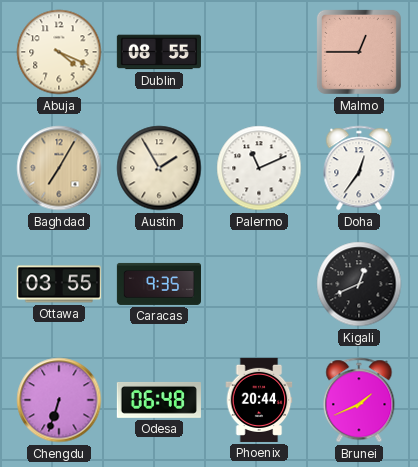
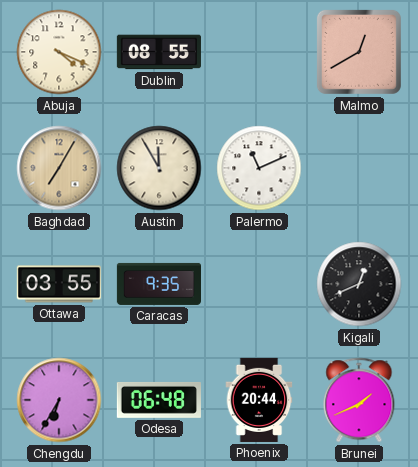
Malmo: 12:45 -> 12:40 (359, 52)
Austin: 1:55 -> 11:55 (159, 168)
Doha: 12:36 -> none (359, 168)
Chengdu: 6:33 -> 6:35 (59, 400)
